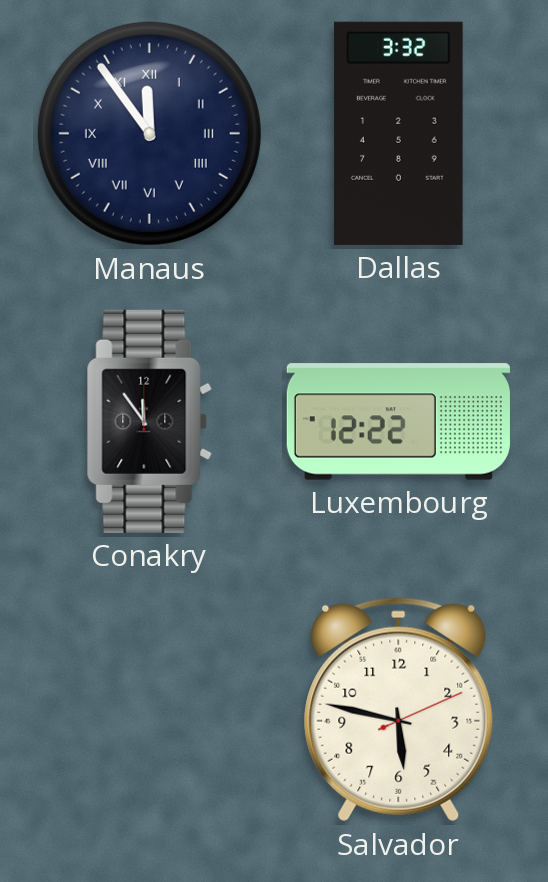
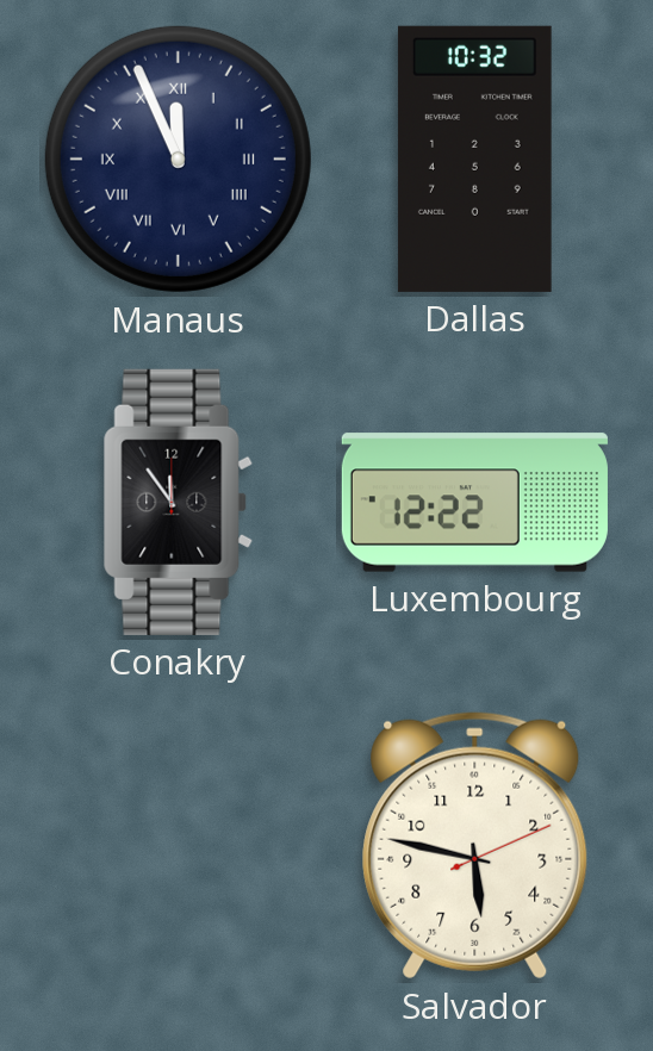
Manaus: 11:54 -> 11:56 (178, 158)
Dallas: 3:32 -> 10:32 (474, 158)
